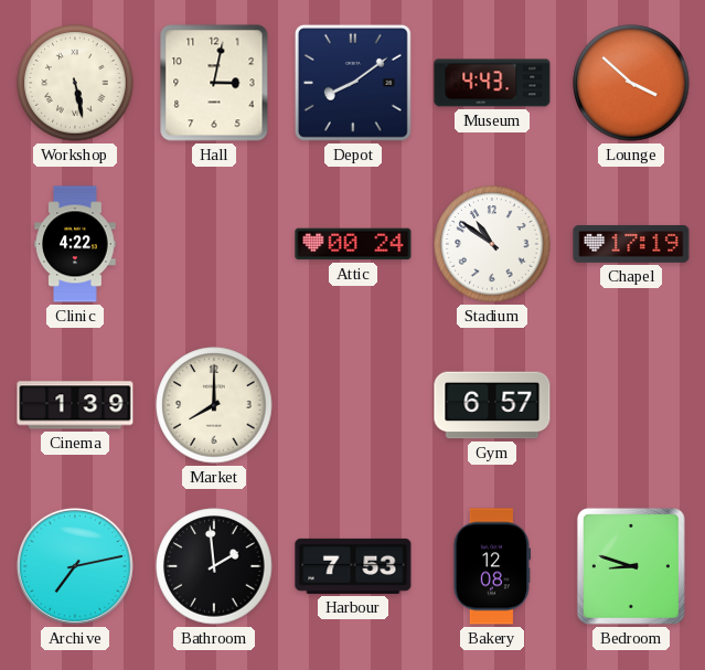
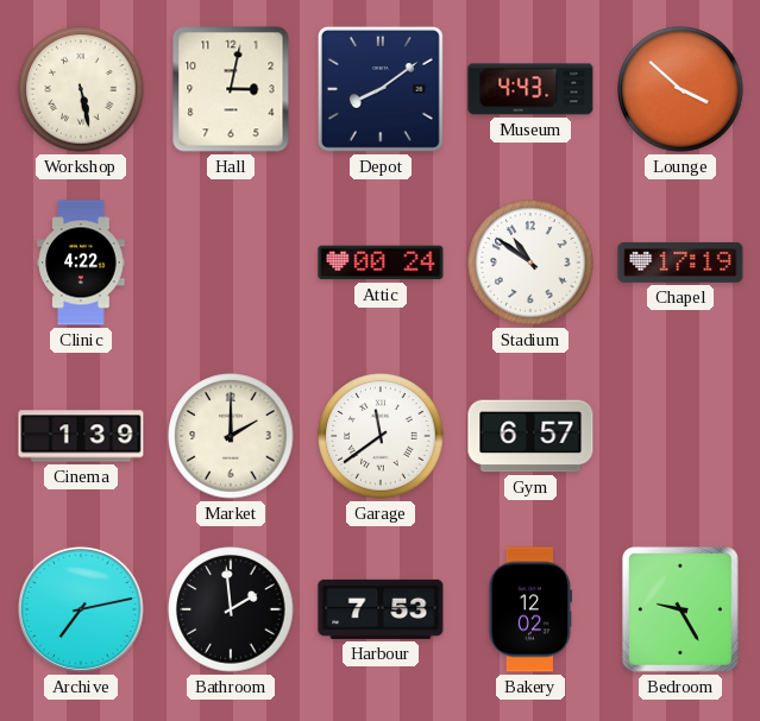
Market: 8:00 -> 2:00 (231, 436)
Garage: none -> 11:39 (381, 436)
Bakery: 12:08 -> 12:02 (530, 609)
Bedroom: 8:48 -> 9:25 (680, 609)
